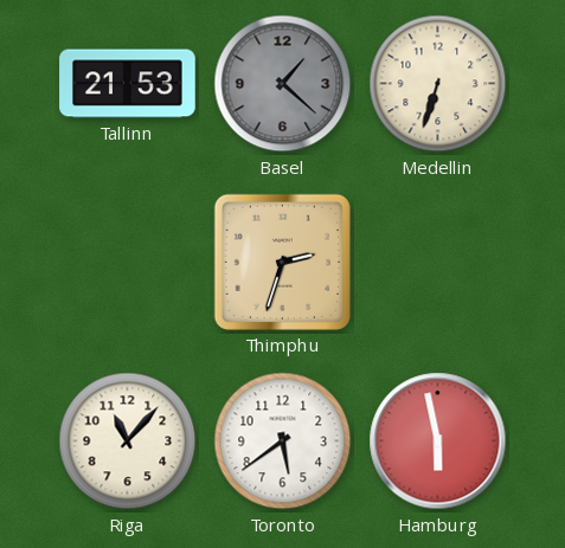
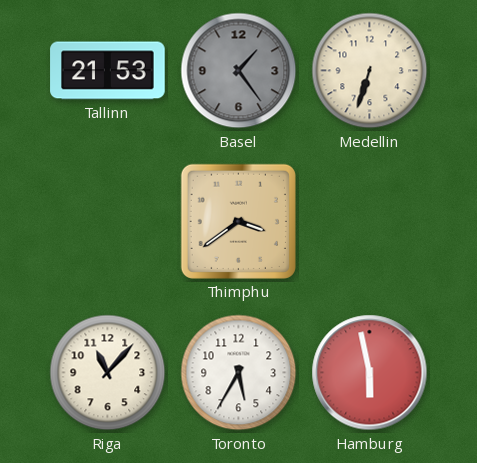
Basel: 1:22 -> 1:24 (239, 71)
Thimphu: 2:33 -> 3:39 (238, 221)
Toronto: 5:39 -> 5:35 (239, 373)
